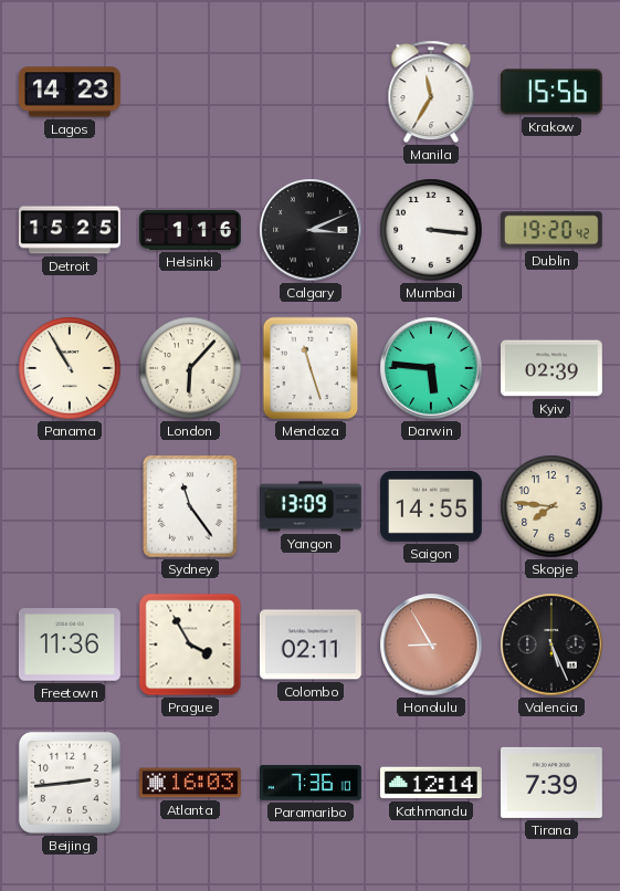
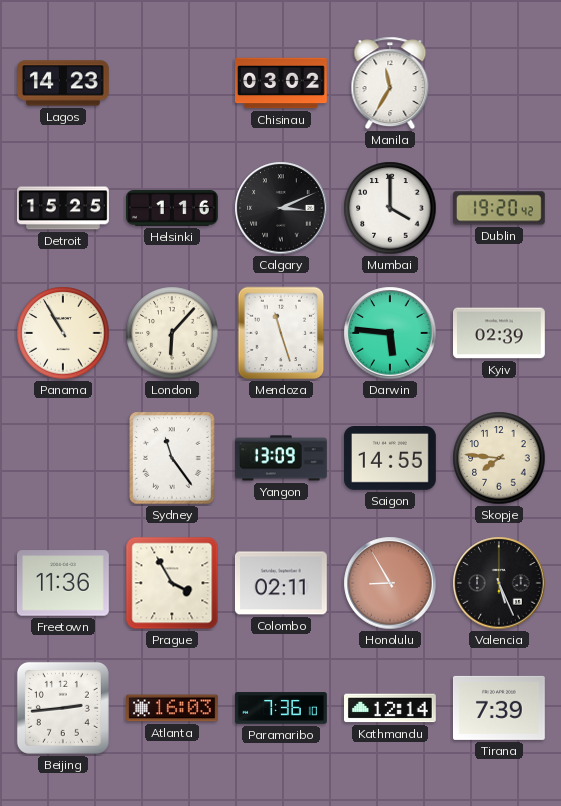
Chisinau: none -> 03:02 (282, 83)
Krakow: 15:56 -> none (551, 92)
Mumbai: 3:16 -> 4:00 (390, 208)
